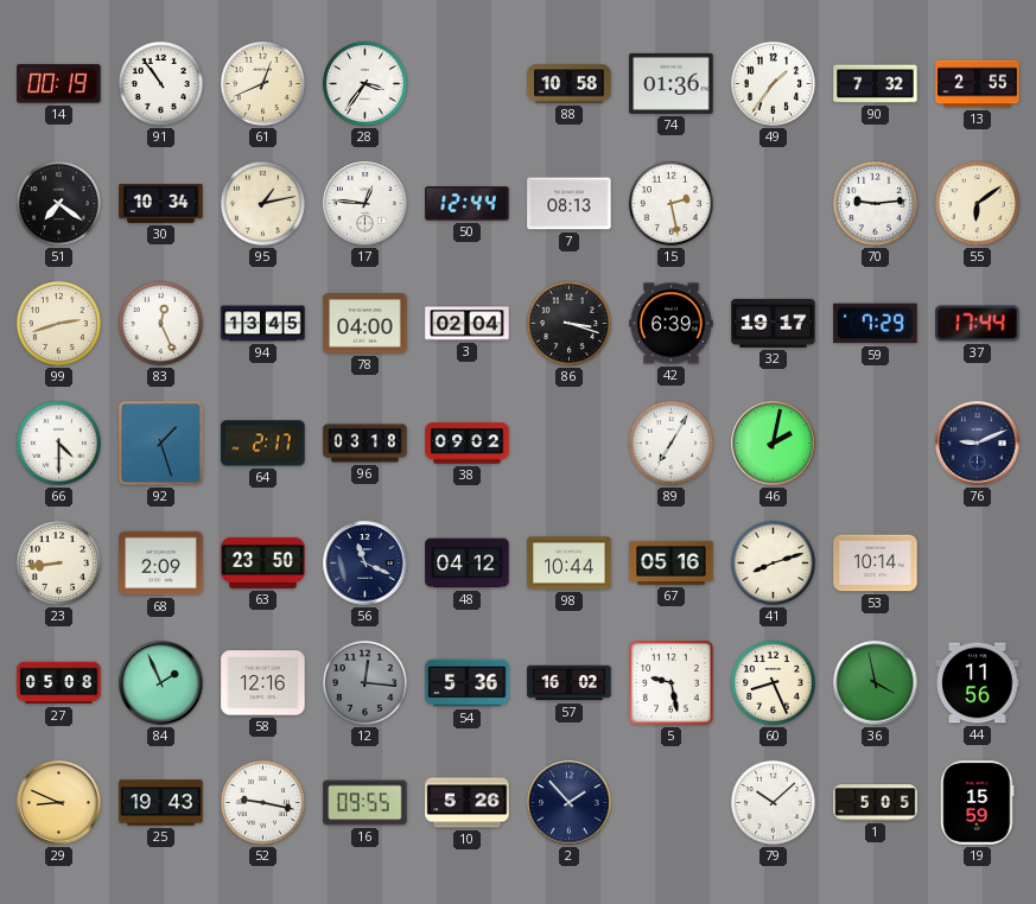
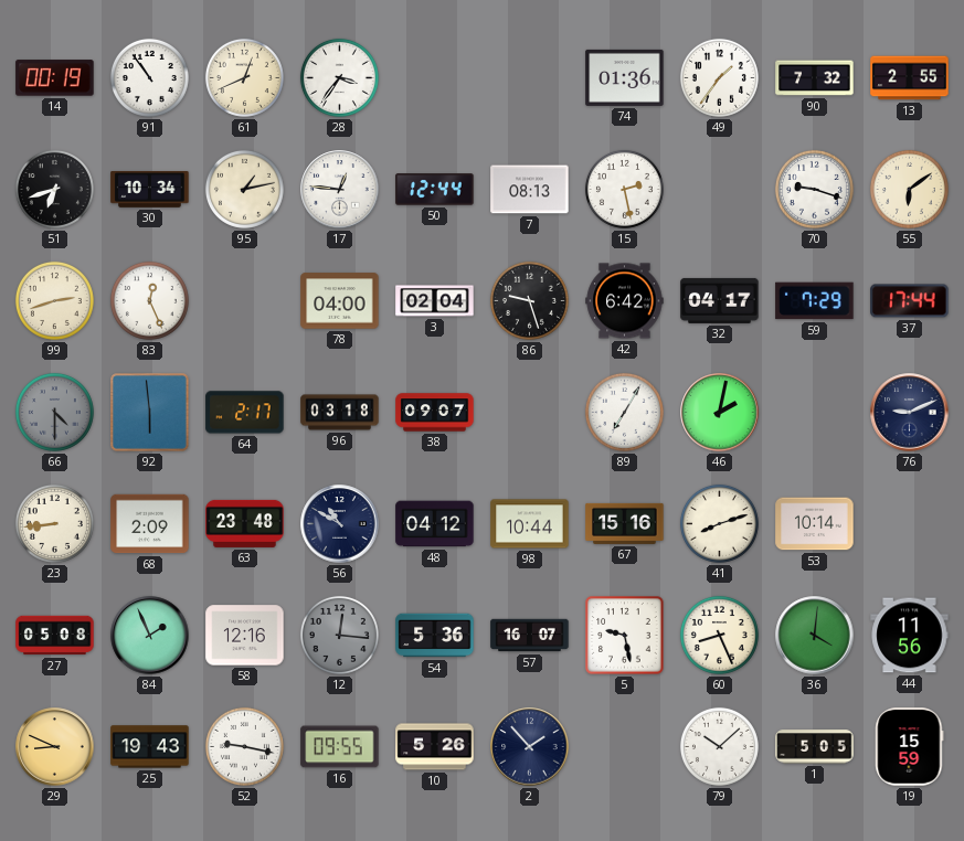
88: 10:58 -> none (570, 84)
51: 7:21 -> 6:42 (54, 189)
70: 9:14 -> 9:18 (814, 189)
94: 13:45 -> none (263, 324)
86: 3:18 -> 9:27 (529, 300)
42: 6:39 -> 6:42 (625, 301)
32: 19:17 -> 04:17 (720, 300)
66 dial: white -> grey (54, 412)
92: 1:27 -> 5:59 (150, 413)
38: 09:02 -> 09:07 (435, 413)
63: 23:50 -> 23:48 (245, 523)
56: 11:19 -> 10:50 (340, 524)
67: 05:16 -> 15:16 (625, 523)
57: 16:02 -> 16:07 (530, 636)
36: 3:58 -> 4:01 (815, 636)
